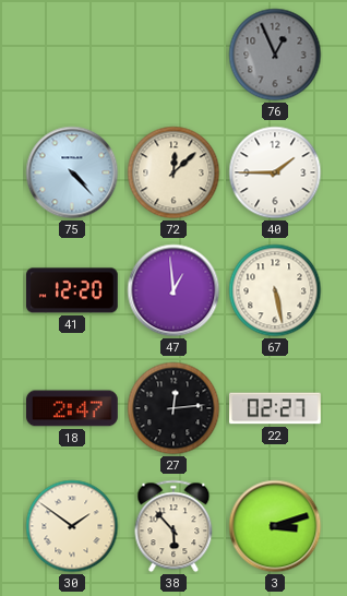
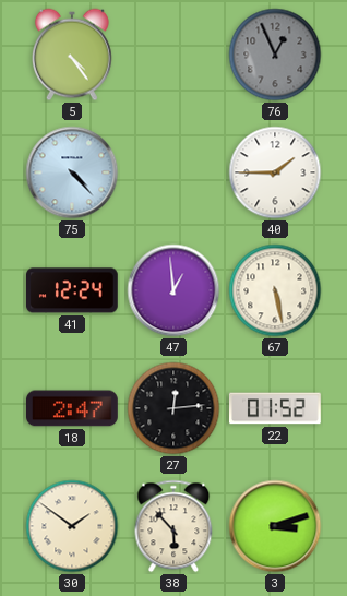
5: none -> 4:24 (72, 55)
72: 12:08 -> none (174, 172)
41: 12:20 -> 12:24 (73, 290)
22: 02:27 -> 01:52 (276, 408)
